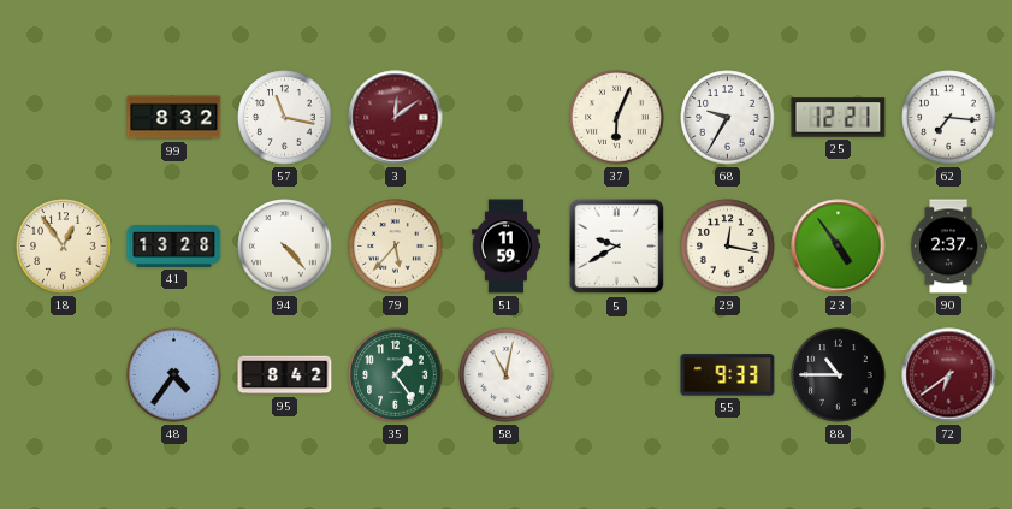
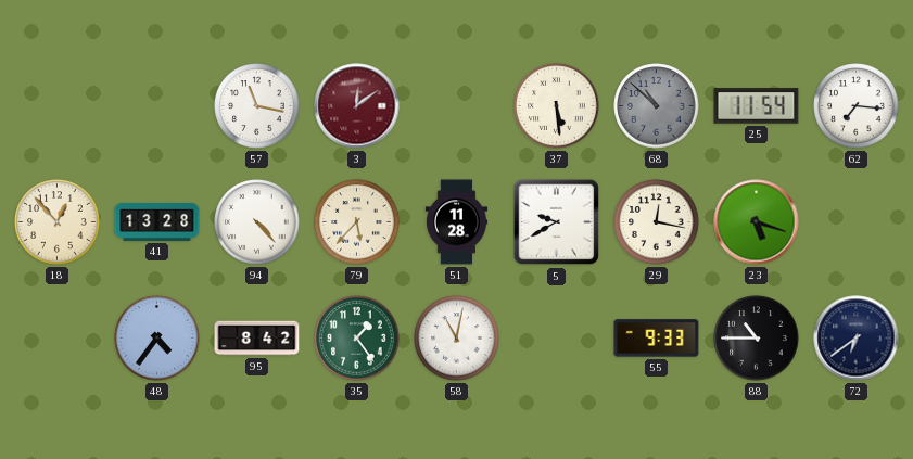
99: 8:32 -> none (174, 118)
37: 6:04 -> 5:29 (557, 106)
68: 9:35 -> 10:52 (657, 106)
68 dial: white -> grey (657, 106)
25: 12:21 -> 11:54 (757, 106)
18: 12:54 -> 12:53 (58, 222)
51: 11:59 -> 11:28 (456, 222)
23: 4:54 -> 5:18 (757, 222)
90: 2:37 -> none (949, 247)
72 dial: burgundy -> navy (857, 339)
